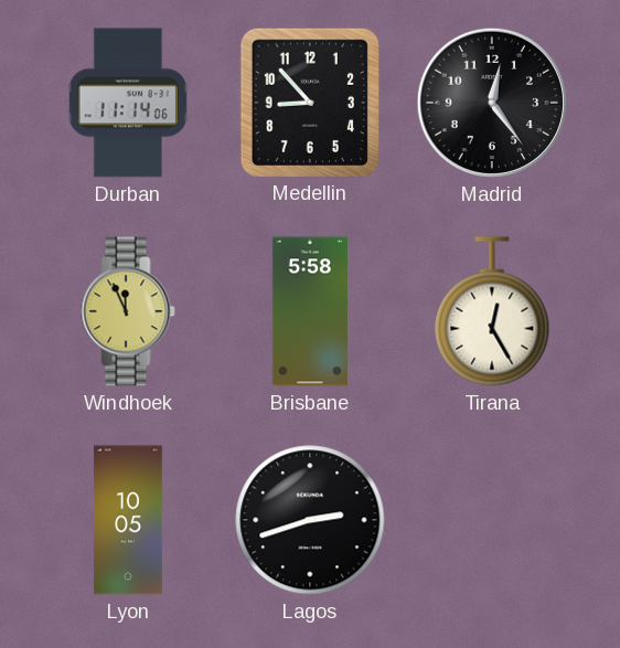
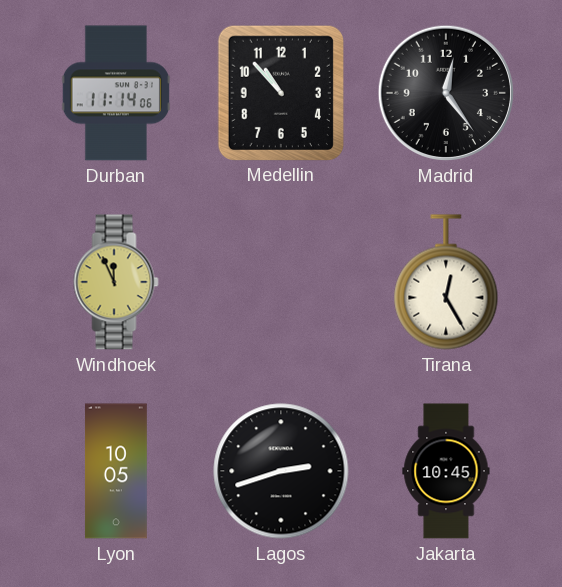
Medellin: 8:53 -> 10:53 (281, 92)
Brisbane: 5:58 -> none (310, 311)
Jakarta: none -> 10:45 (446, 471)
